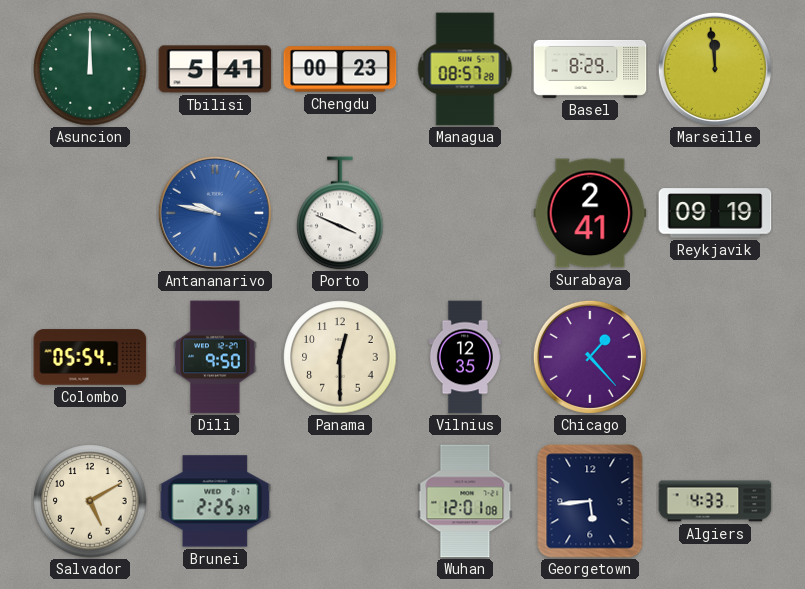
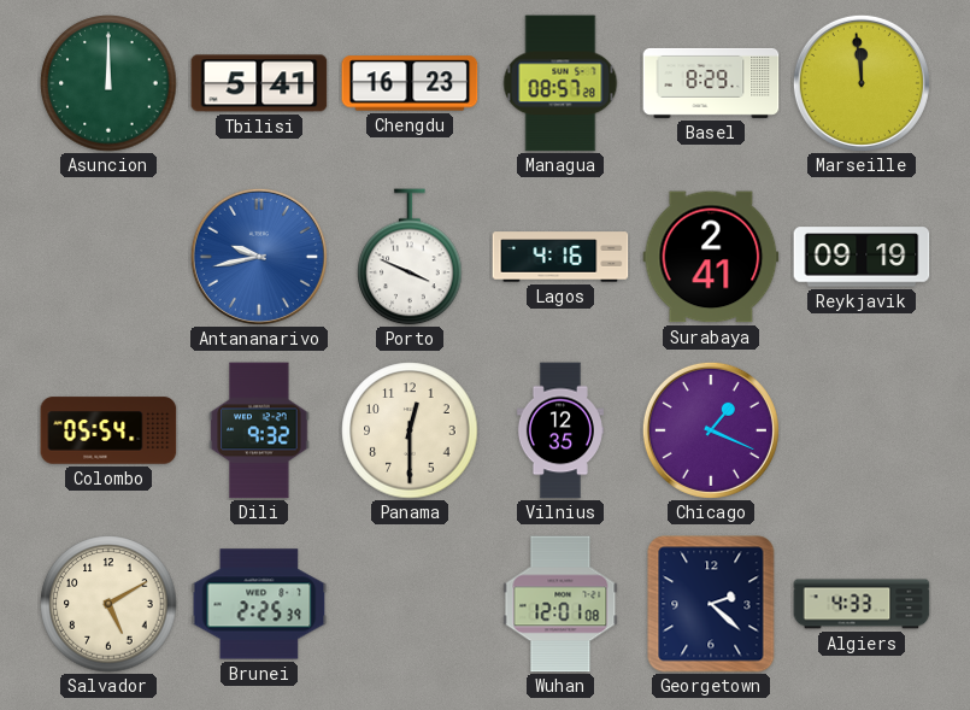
Chengdu: 00:23 -> 16:23 (410, 83)
Antananarivo: 9:47 -> 9:43 (259, 257)
Lagos: none -> 4:16 (560, 257)
Dili: 9:50 -> 9:32 (259, 430)
Chicago: 1:23 -> 1:19 (711, 430)
Georgetown: 5:44 -> 2:22 (711, 604)
